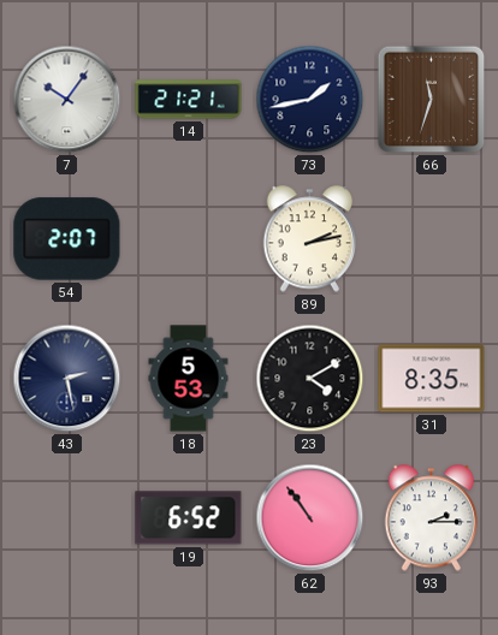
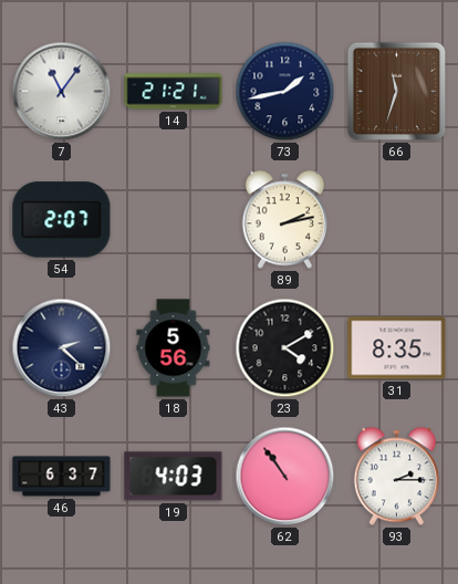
7: 10:06 -> 11:06 (62, 92)
43: 2:28 -> 2:22 (62, 348)
18: 5:53 -> 5:56 (174, 348)
46: none -> 6:37 (62, 477)
19: 6:52 -> 4:03 (174, 477)
